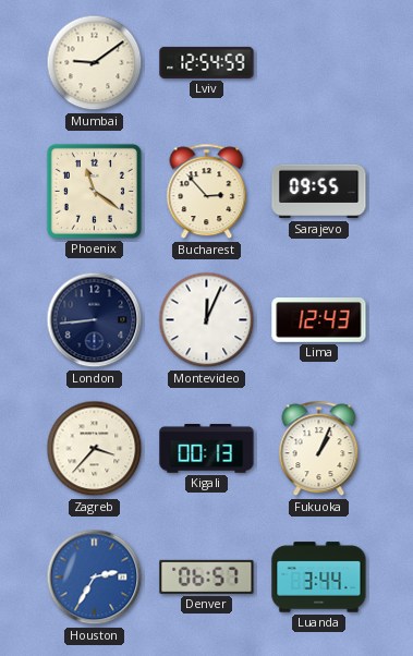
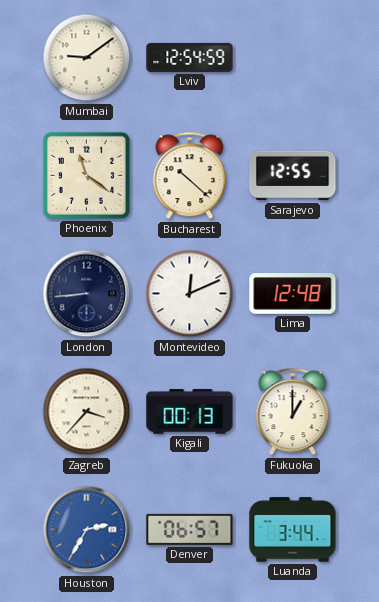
Bucharest: 2:53 -> 10:22 (190, 176)
Sarajevo: 09:55 -> 12:55 (293, 176)
Montevideo: 12:04 -> 12:11 (190, 294)
Lima: 12:43 -> 12:48 (293, 294)
Fukuoka: 1:04 -> 1:00 (293, 412)
